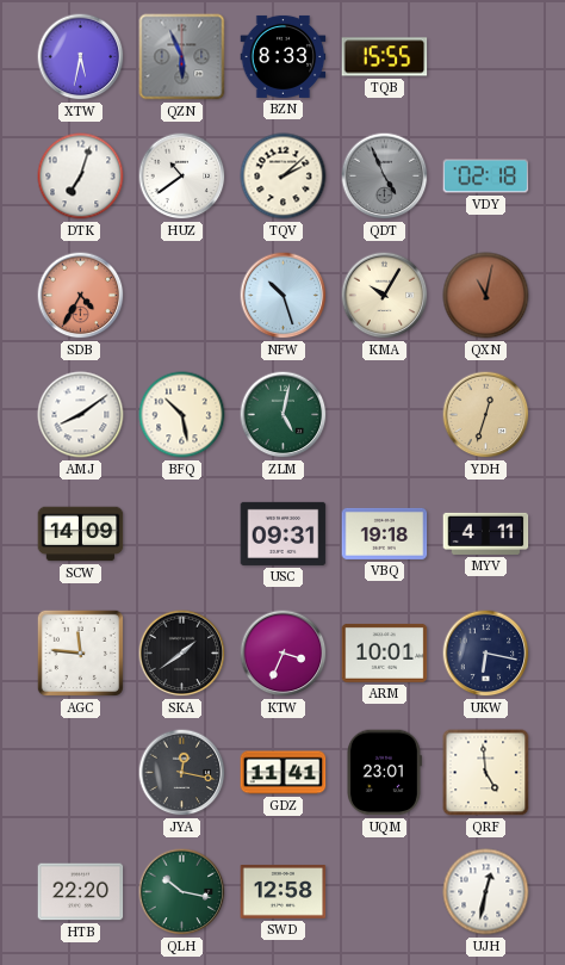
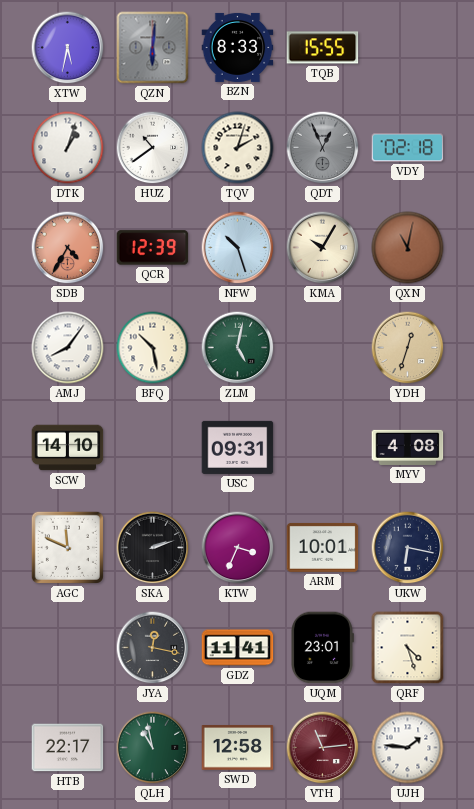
QZN: 5:56 -> 6:01 (153, 48)
DTK: 7:03 -> 1:03 (68, 148)
TQV: 2:08 -> 2:03 (238, 148)
QDT: 4:56 -> 12:56 (323, 148)
QCR: none -> 12:39 (153, 248)
AMJ: 8:09 -> 8:06 (68, 348)
SCW: 14:09 -> 14:10 (68, 448)
VBQ: 19:18 -> none (385, 533)
MYV: 4:11 -> 4:08 (408, 447)
AGC: 11:46 -> 11:49 (67, 547)
SKA: 1:39 -> 2:12 (153, 548)
QRF: 4:59 -> 4:27 (408, 648)
HTB: 22:20 -> 22:17 (68, 748)
QLH: 10:17 -> 10:58 (153, 748)
VTH: none -> 11:14 (323, 748)
UJH: 12:32 -> 1:46 (408, 748)
